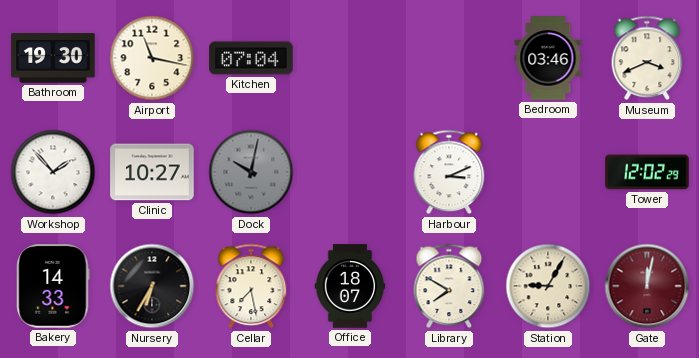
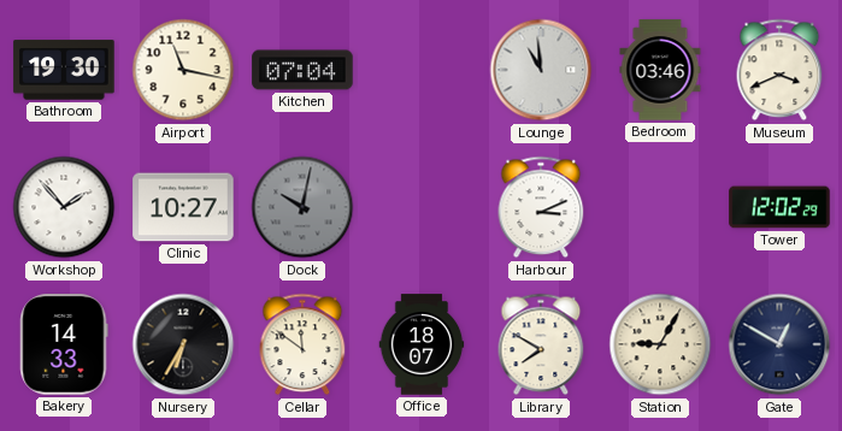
Lounge: none -> 10:59 (541, 70)
Cellar: 7:28 -> 11:51 (302, 344)
Gate: 12:02 -> 12:50 (779, 344)
Gate dial: burgundy -> navy (779, 344)
